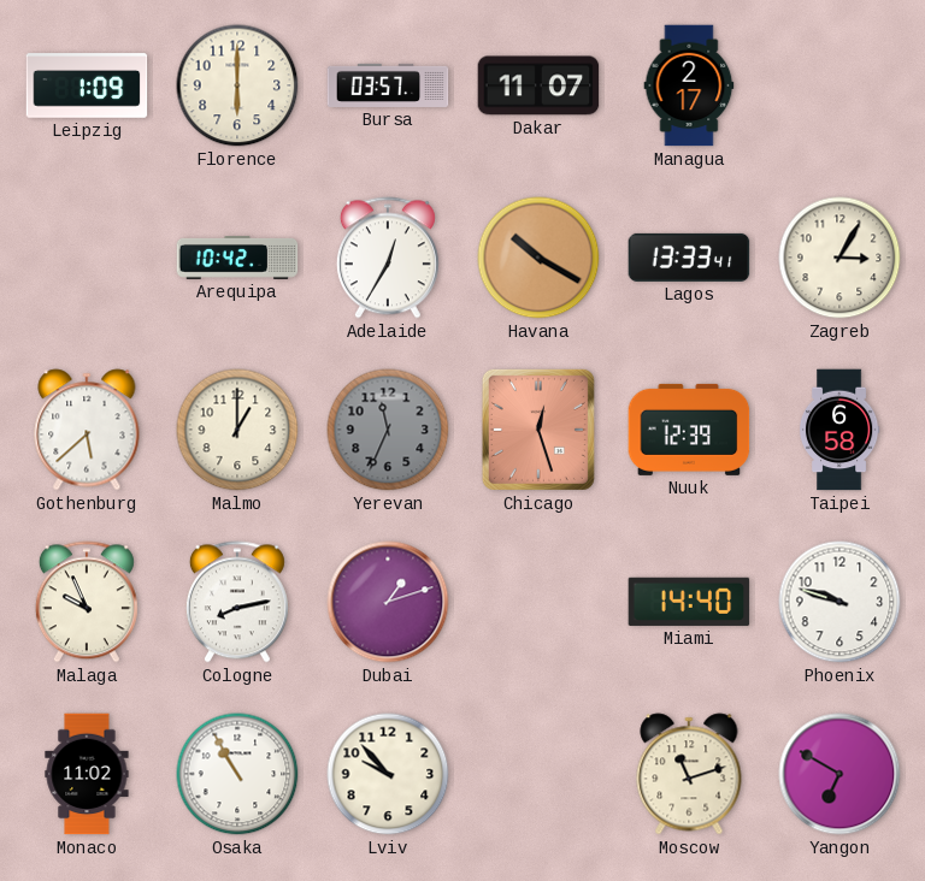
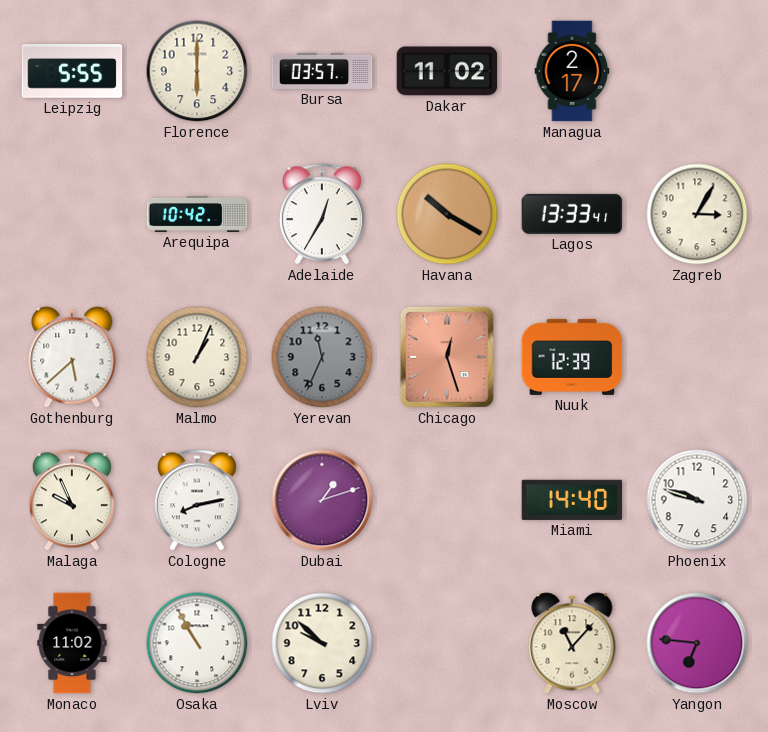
Leipzig: 1:09 -> 5:55 (72, 71)
Dakar: 11:07 -> 11:02 (447, 71)
Malmo: 1:00 -> 1:04 (197, 357)
Taipei: 6:58 -> none (839, 430)
Lviv: 9:53 -> 9:52 (322, 643)
Moscow: 11:12 -> 11:07 (572, 643)
Yangon: 6:50 -> 6:46 (697, 643)
